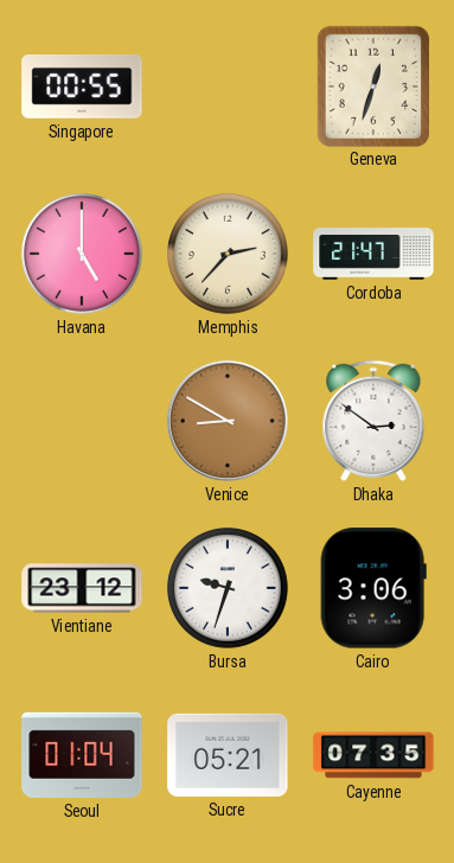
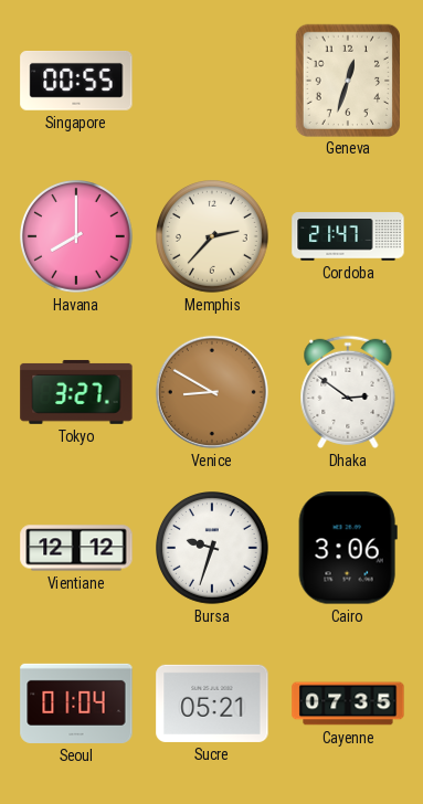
Havana: 5:00 -> 8:00 (77, 237)
Tokyo: none -> 3:27 (76, 392)
Vientiane: 23:12 -> 12:12 (76, 548)
